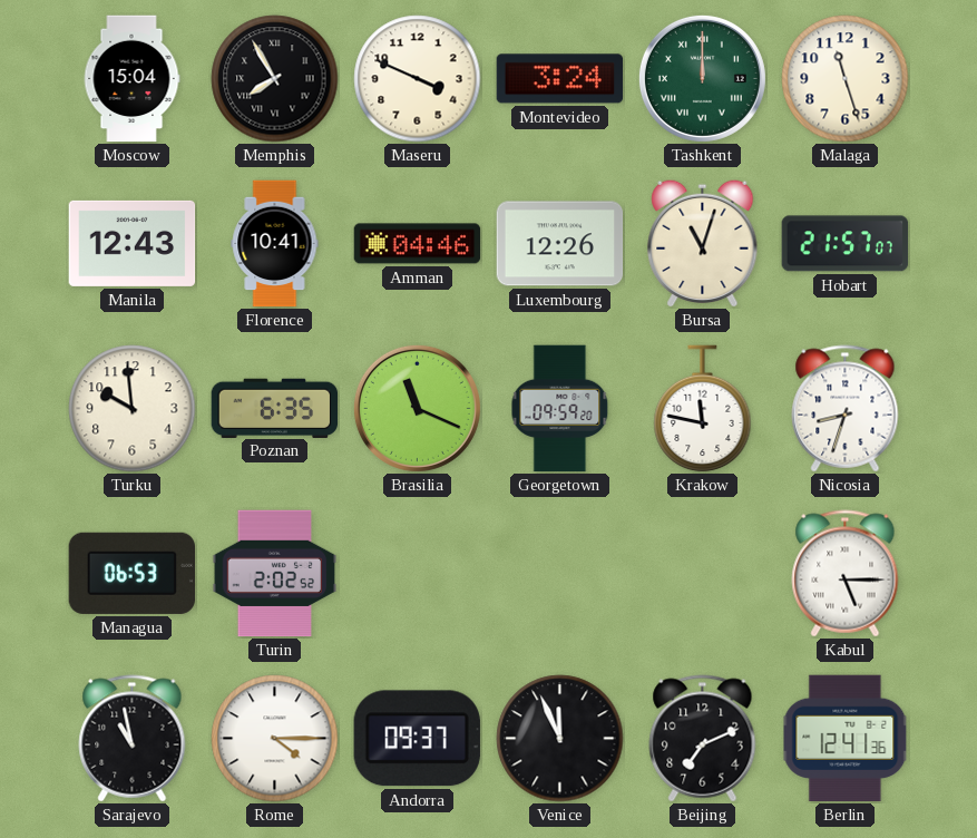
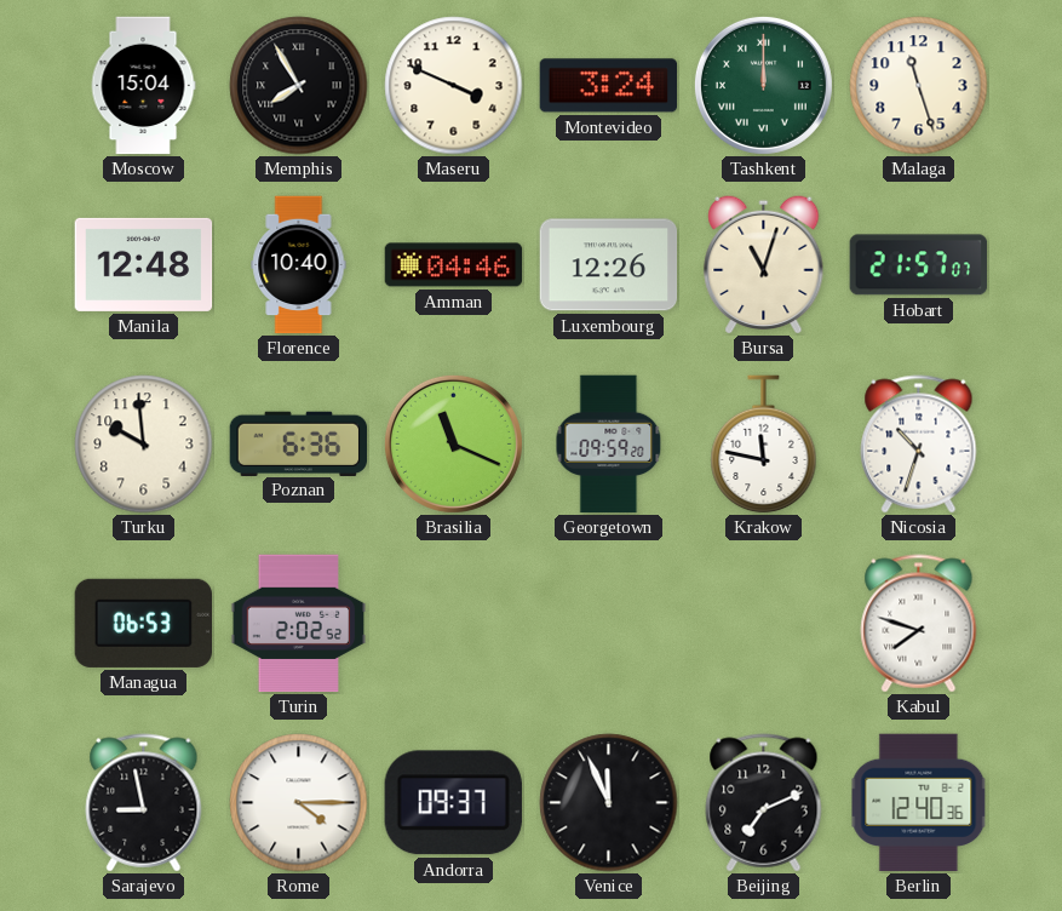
Manila: 12:43 -> 12:48 (144, 264)
Florence: 10:41 -> 10:40 (299, 265)
Poznan: 6:35 -> 6:36 (299, 443)
Nicosia: 8:33 -> 10:33 (919, 445)
Kabul: 5:15 -> 7:48 (919, 624)
Sarajevo: 10:58 -> 8:58 (144, 803)
Berlin: 12:41 -> 12:40 (919, 803)
